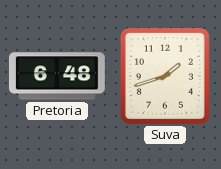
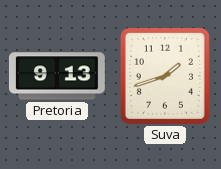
Pretoria: 6:48 -> 9:13 (57, 76)
